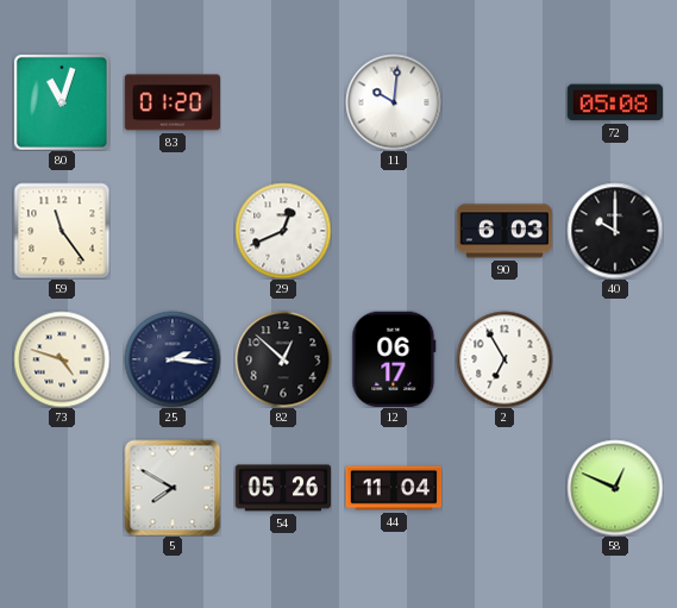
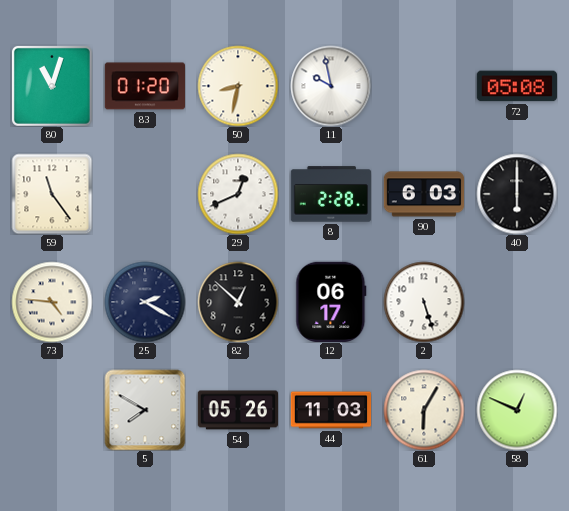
50: none -> 8:32 (238, 86)
11: 10:01 -> 9:58 (331, 86)
8: none -> 2:28 (331, 194)
40: 10:00 -> 6:00 (517, 194)
73: 4:48 -> 4:46 (52, 302)
25: 2:16 -> 2:20 (145, 302)
2: 6:55 -> 5:27 (424, 302)
44: 11:04 -> 11:03 (331, 410)
61: none -> 6:05 (424, 410)
